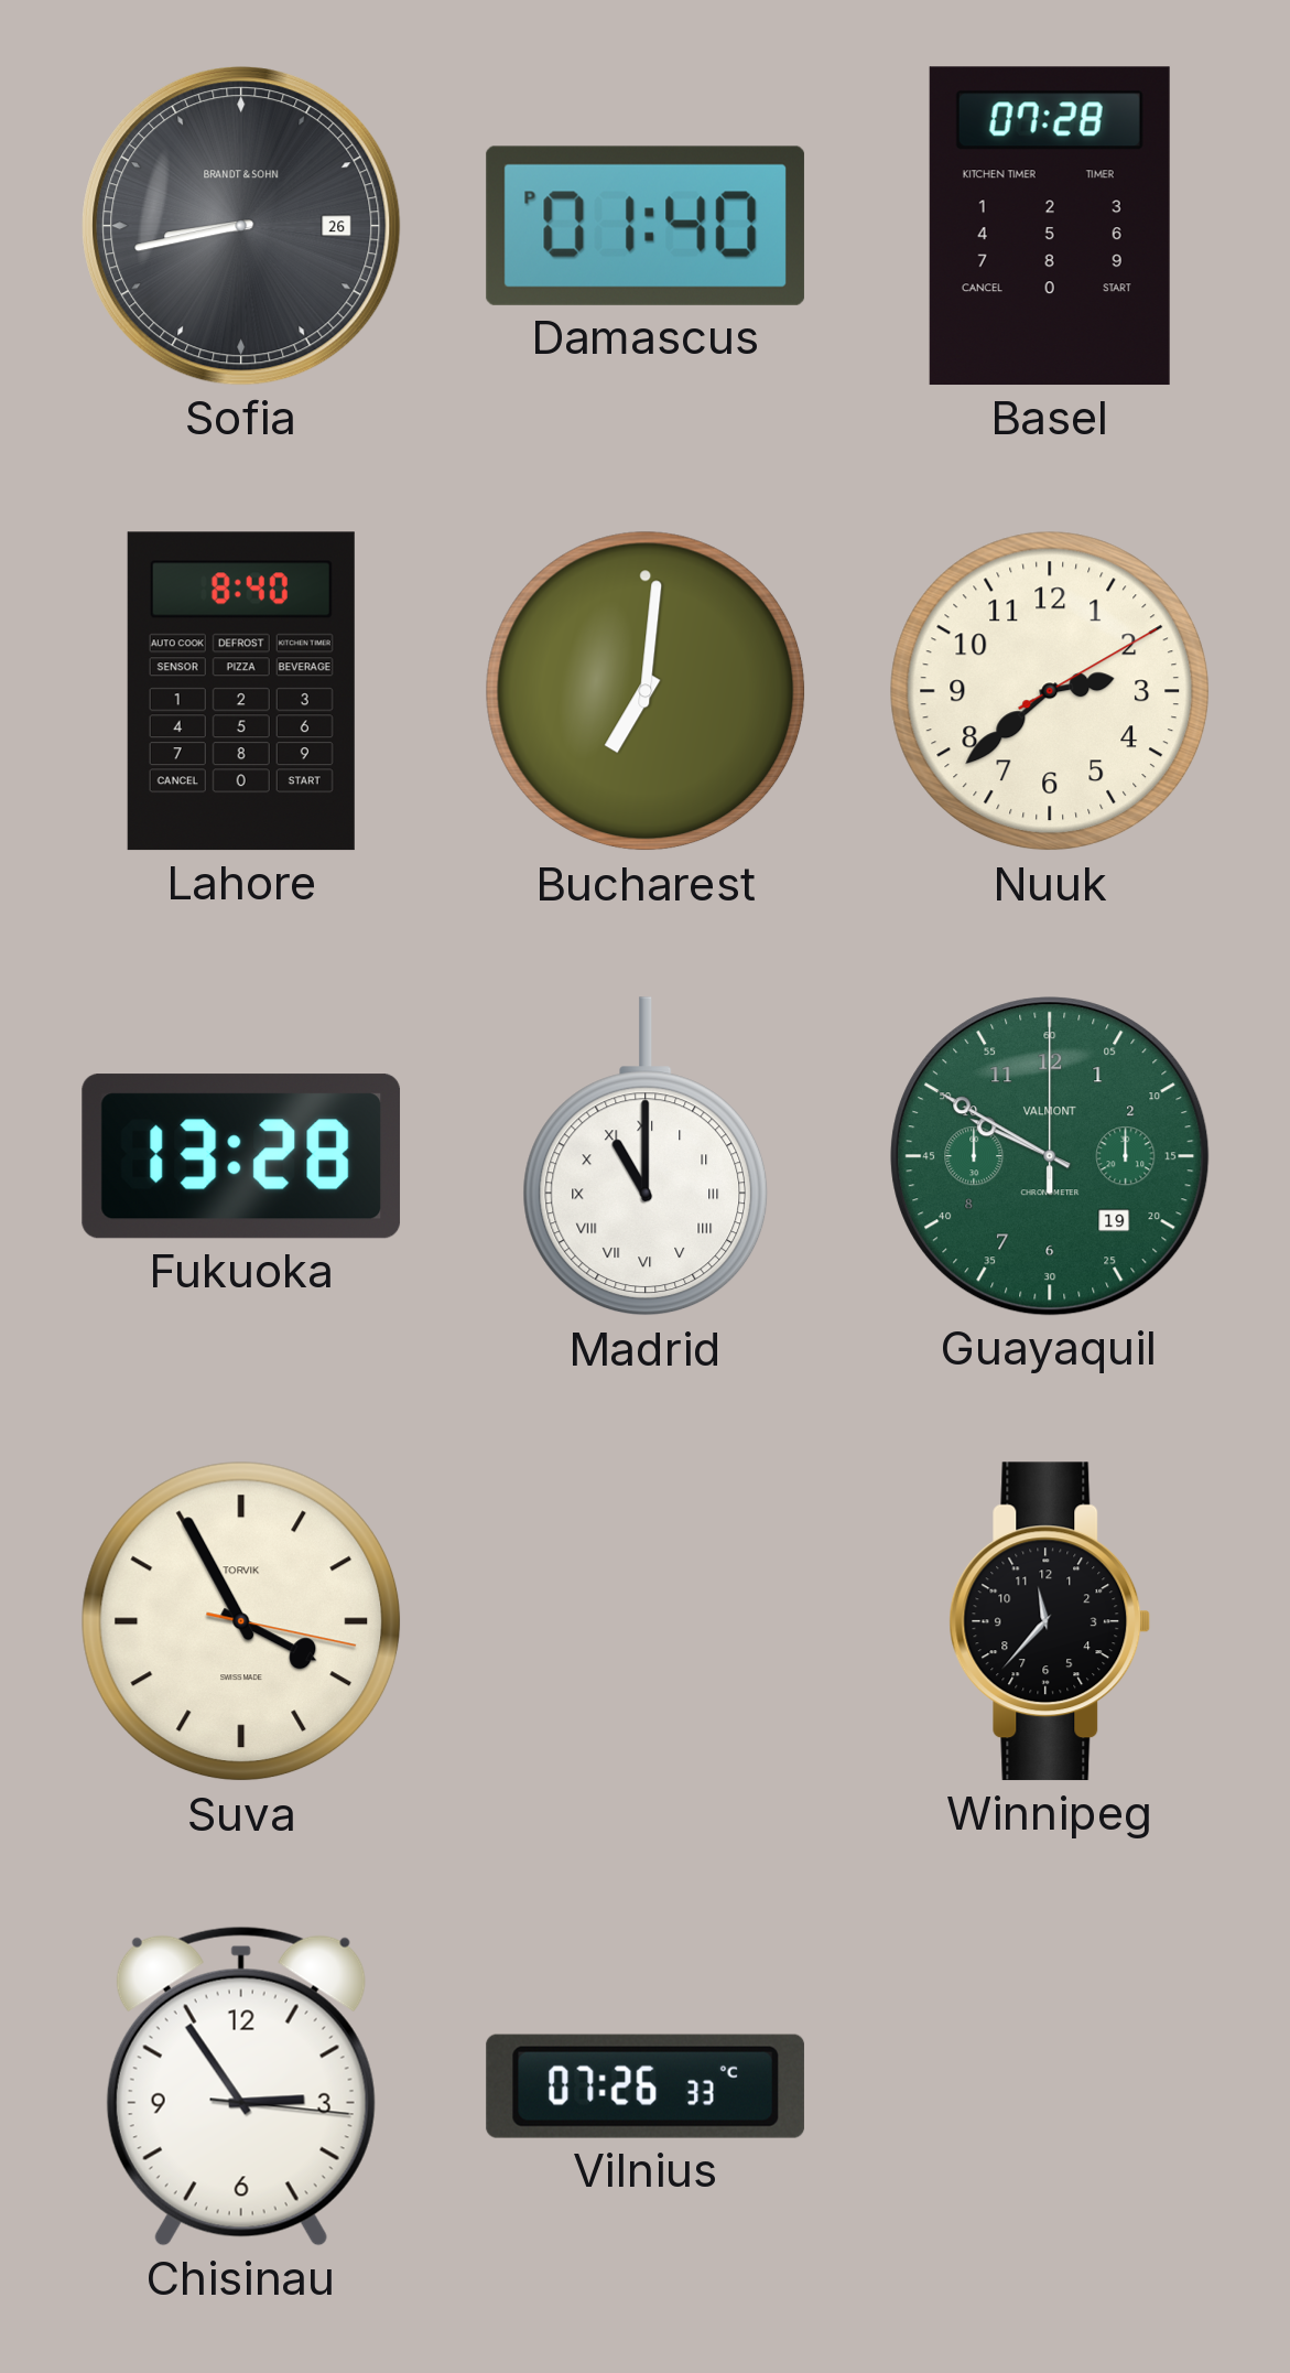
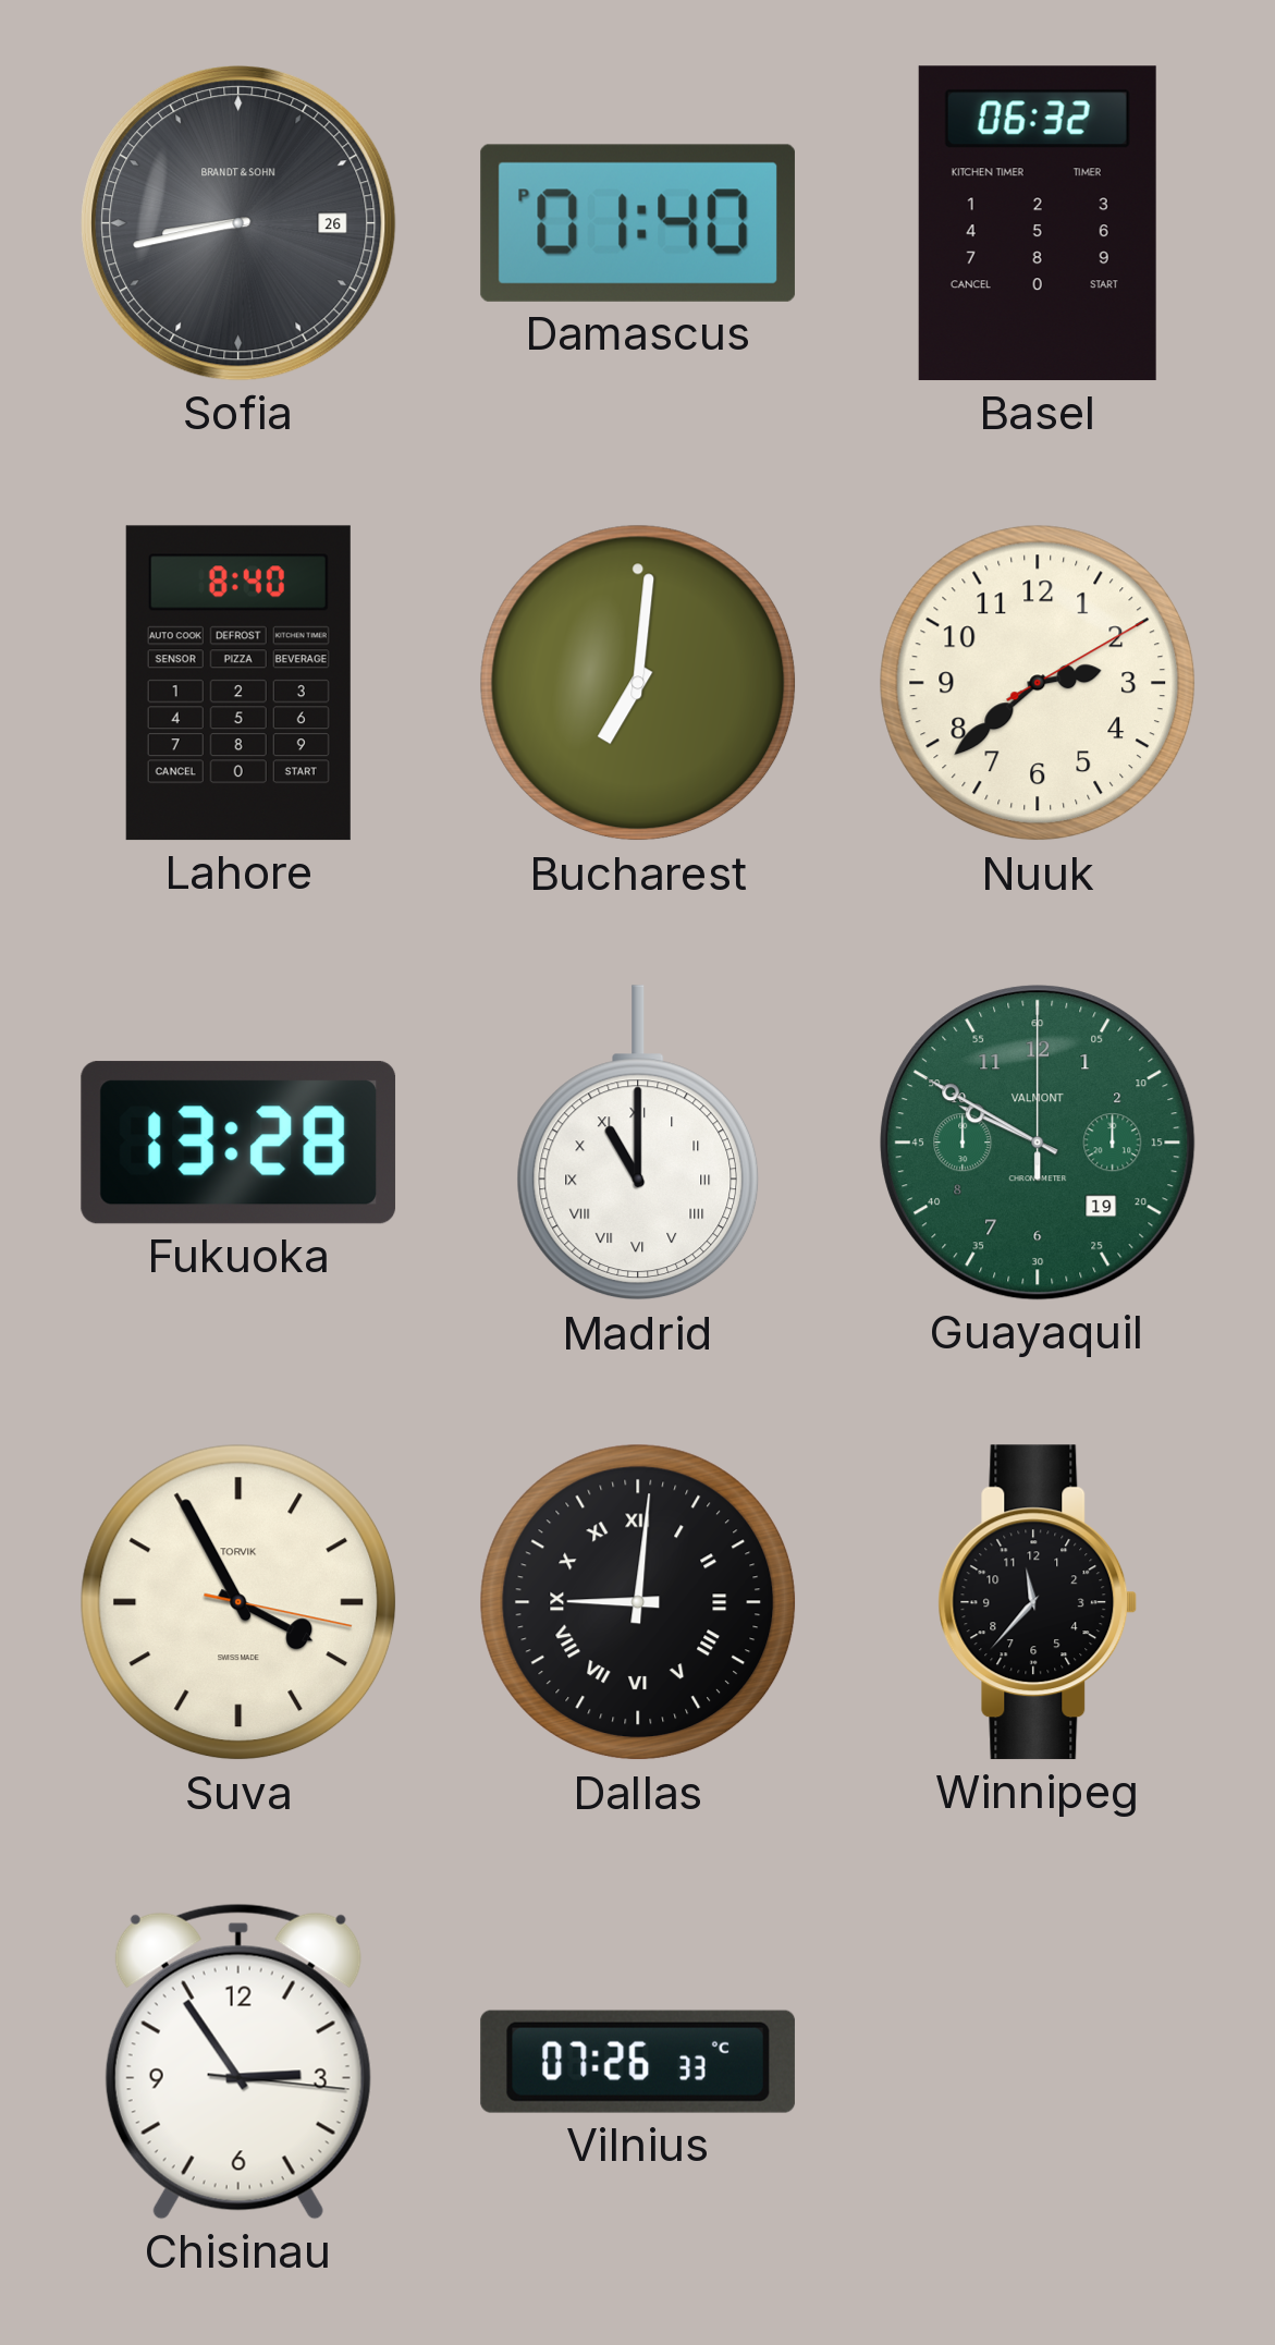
Basel: 07:28 -> 06:32 (1038, 223)
Dallas: none -> 9:01 (638, 1602)
